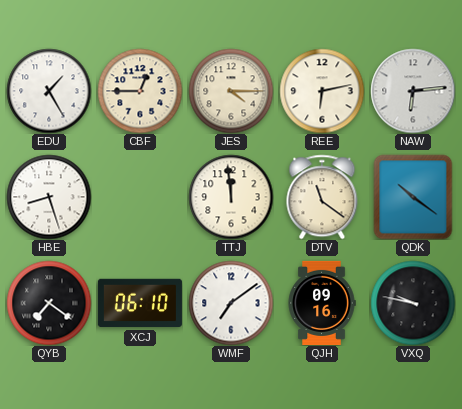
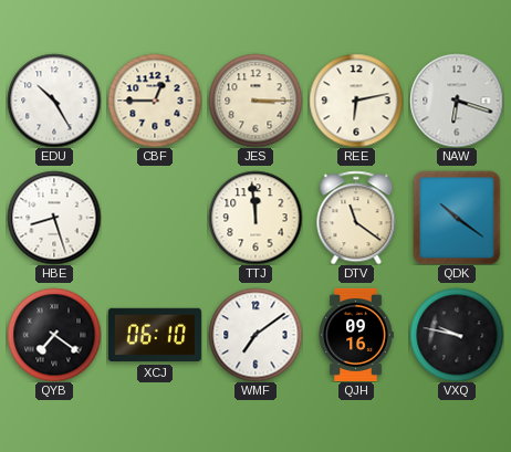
EDU: 1:25 -> 10:25 (54, 101)
JES: 4:15 -> 3:15 (255, 101)
NAW: 6:14 -> 6:18 (457, 101)
